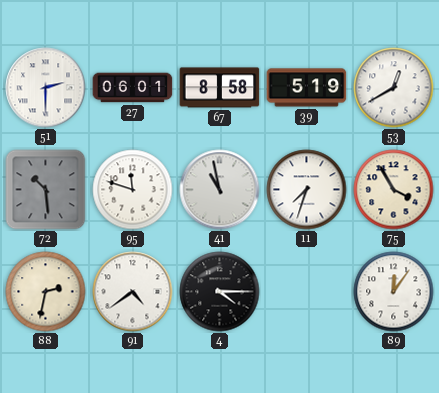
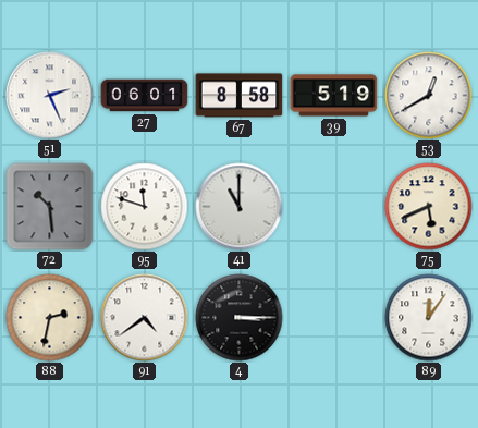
51: 2:30 -> 2:26 (50, 96)
41: 10:58 -> 11:00 (240, 207)
11: 7:33 -> none (307, 190)
75: 3:55 -> 5:41 (429, 207)
4: 4:15 -> 3:15 (240, 318)
